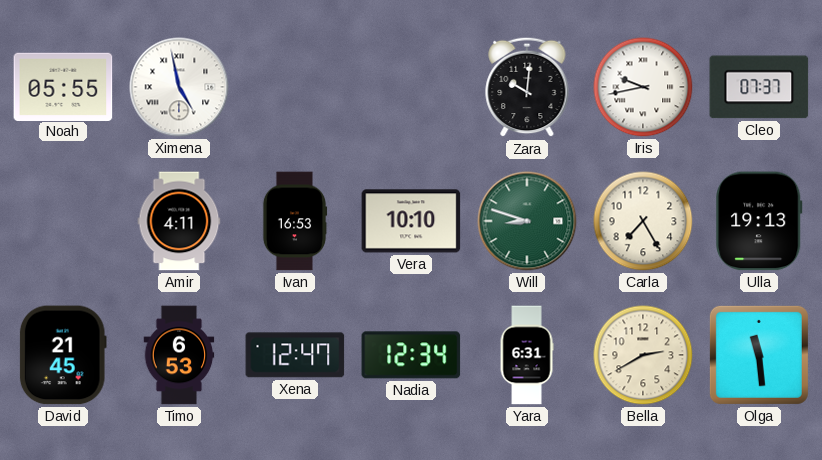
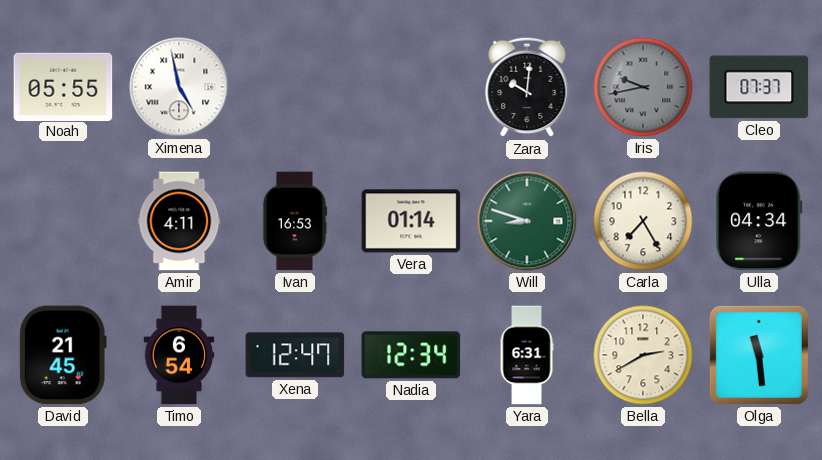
Iris dial: white -> grey (643, 87)
Vera: 10:10 -> 01:14 (411, 221)
Ulla: 19:13 -> 04:34 (759, 221)
Timo: 6:53 -> 6:54 (179, 355)
